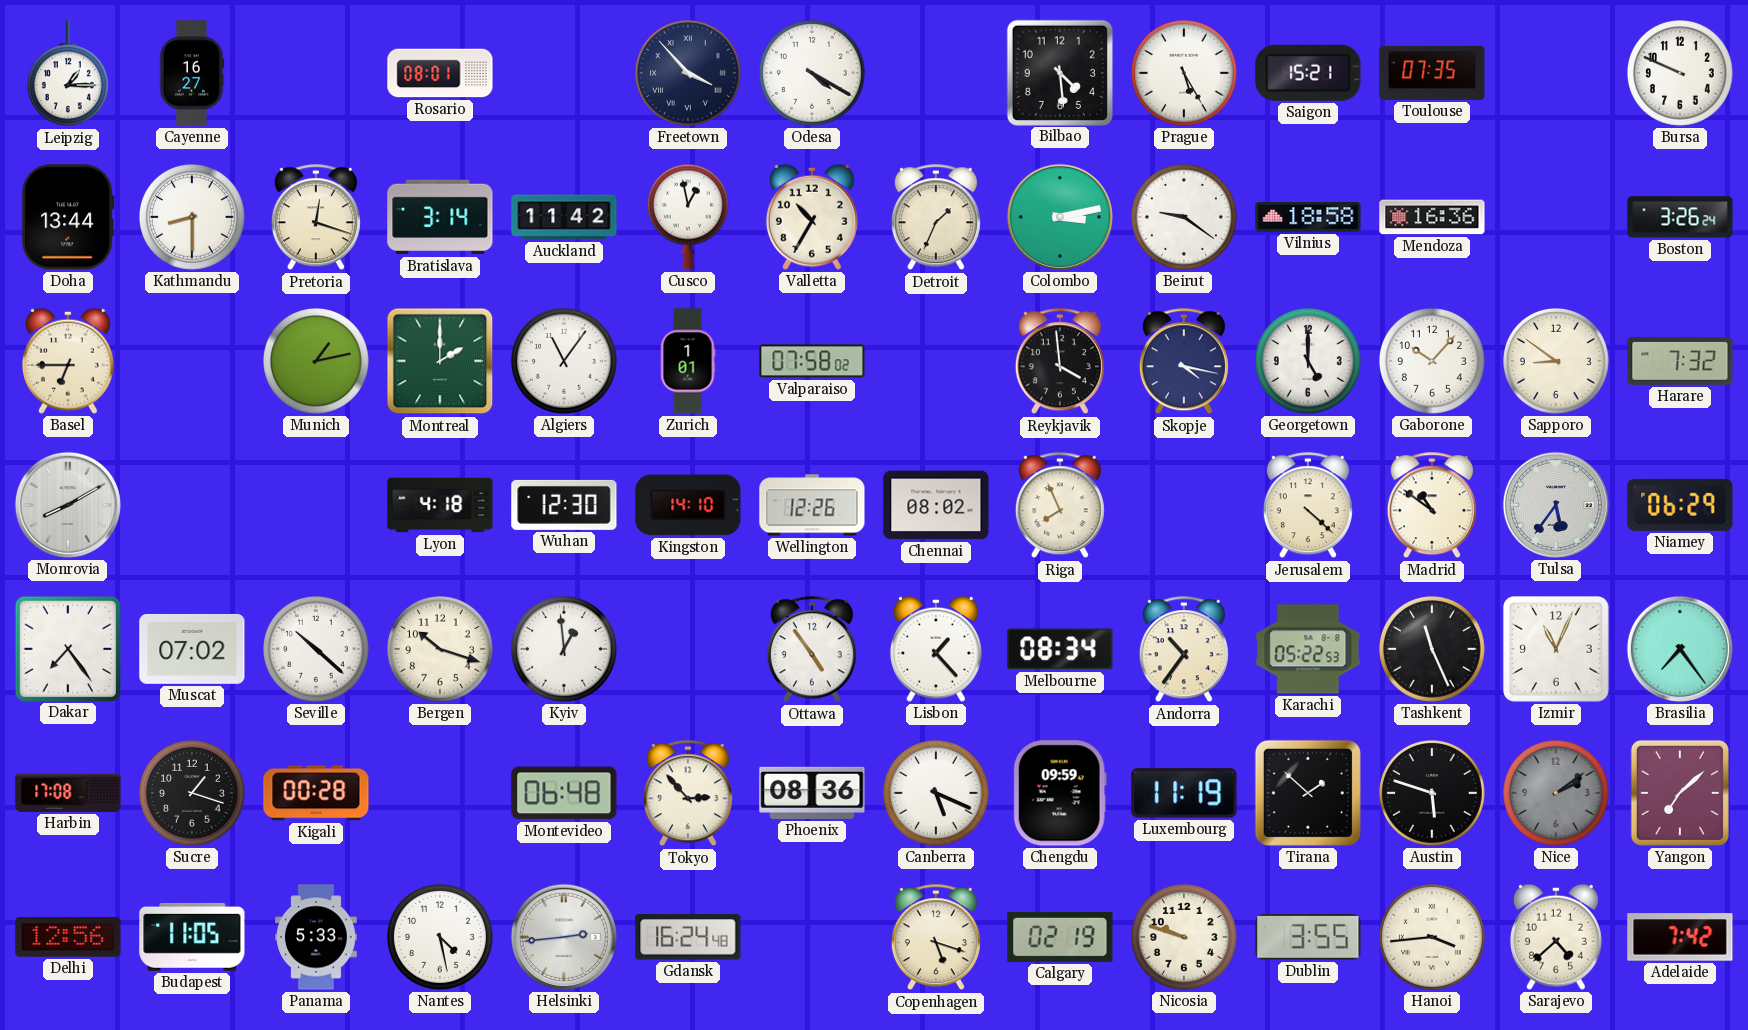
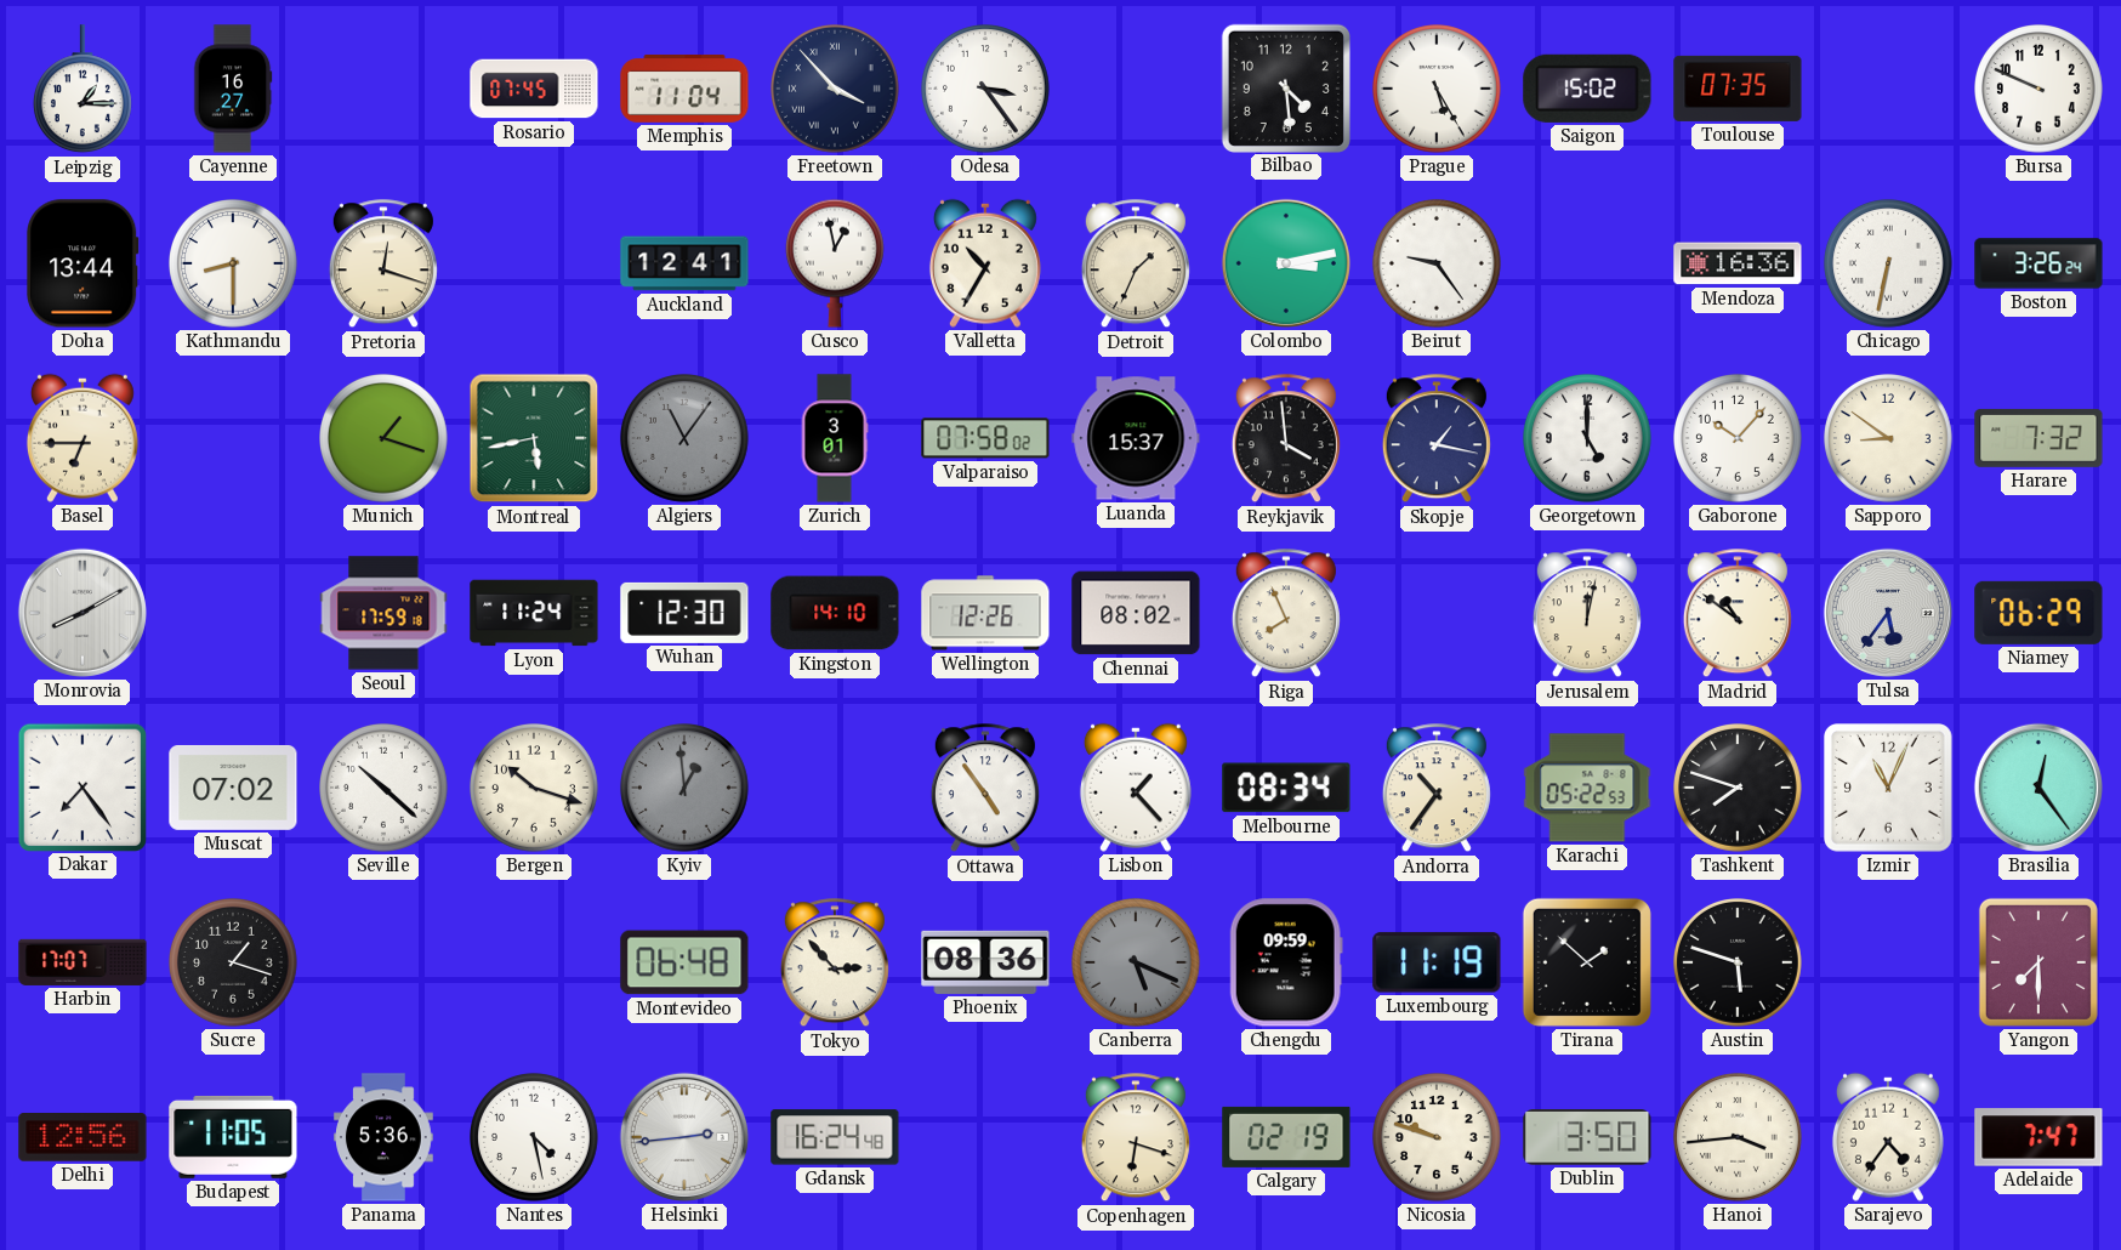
Rosario: 08:01 -> 07:45 (534, 89)
Memphis: none -> 11:04 (684, 90)
Odesa: 4:20 -> 3:24 (986, 90)
Saigon: 15:21 -> 15:02 (1587, 89)
Bratislava: 3:14 -> none (440, 217)
Auckland: 11:42 -> 12:41 (684, 263)
Beirut: 9:21 -> 9:24 (1438, 265)
Vilnius: 18:58 -> none (1308, 217)
Chicago: none -> 6:32 (1889, 265)
Munich: 1:13 -> 1:18 (385, 439)
Montreal: 2:00 -> 5:43 (534, 438)
Algiers dial: white -> grey (686, 439)
Zurich: 1:01 -> 3:01 (835, 438)
Luanda: none -> 15:37 (1136, 438)
Skopje: 4:17 -> 1:17 (1437, 439)
Seoul: none -> 17:59 (383, 613)
Lyon: 4:18 -> 11:24 (534, 613)
Jerusalem: 4:22 -> 12:02 (1587, 614)
Kyiv dial: white -> grey (686, 789)
Tashkent: 11:26 -> 7:48 (1739, 789)
Brasilia: 7:24 -> 12:24 (2038, 788)
Harbin: 17:08 -> 17:07 (83, 962)
Kigali: 00:28 -> none (316, 793)
Canberra dial: white -> grey (1137, 964)
Nice: 2:09 -> none (1557, 794)
Yangon: 7:08 -> 7:30 (2038, 962)
Panama: 5:33 -> 5:36 (385, 1137)
Copenhagen: 5:18 -> 6:18 (1136, 1138)
Dublin: 3:55 -> 3:50 (1587, 1138)
Sarajevo: 4:38 -> 4:36 (1888, 1137)
Adelaide: 7:42 -> 7:47 (2038, 1137)
